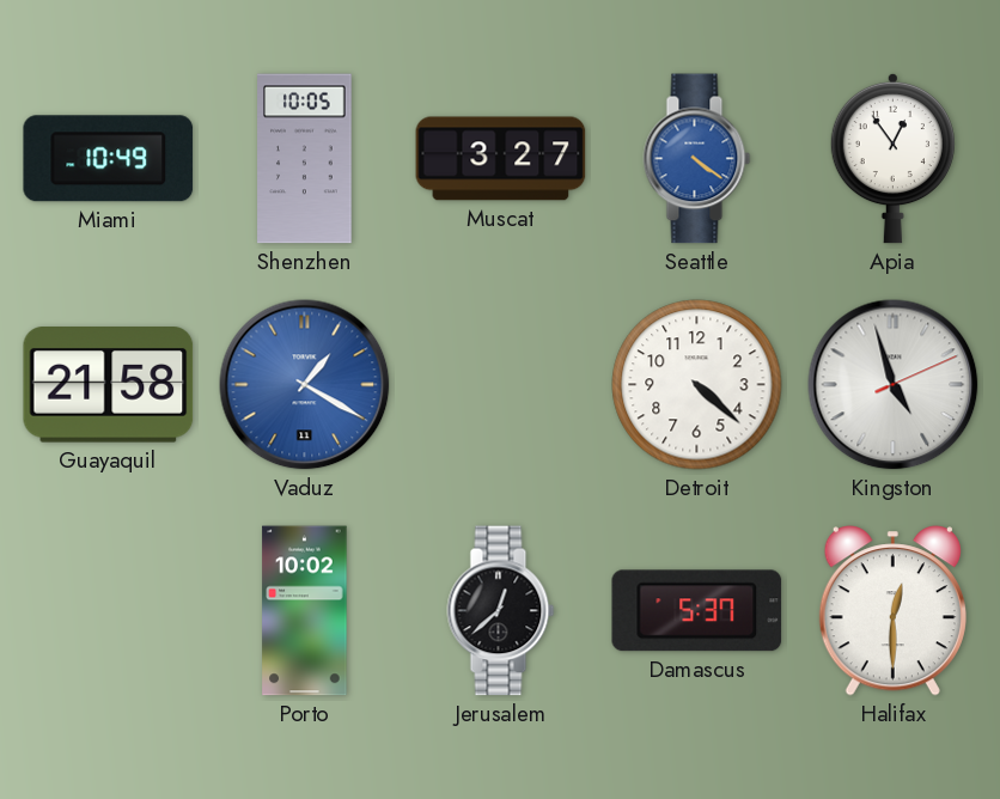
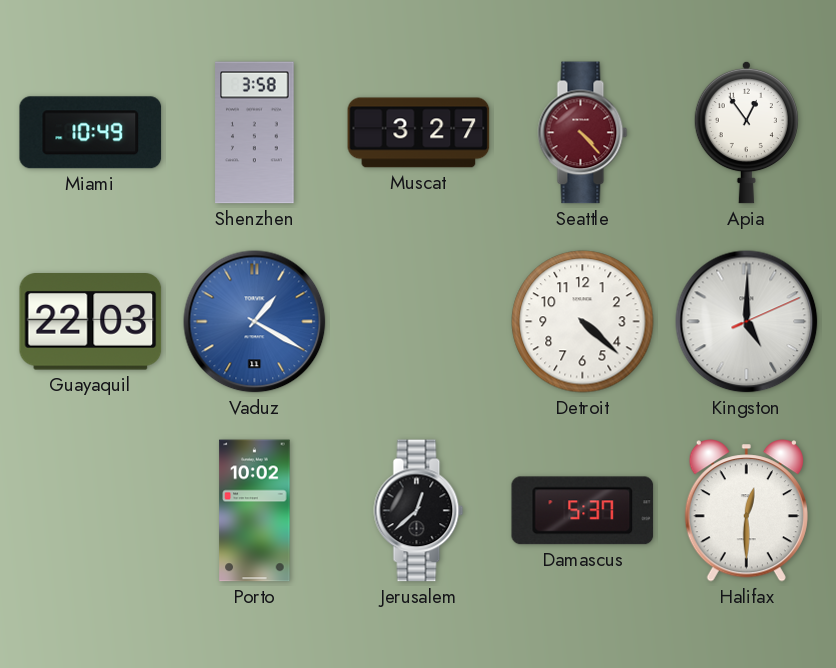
Shenzhen: 10:05 -> 3:58 (255, 133)
Seattle: 4:21 -> 4:23 (583, 133)
Seattle dial: blue -> burgundy (583, 133)
Guayaquil: 21:58 -> 22:03 (91, 322)
Kingston: 4:57 -> 5:00 (747, 322)
